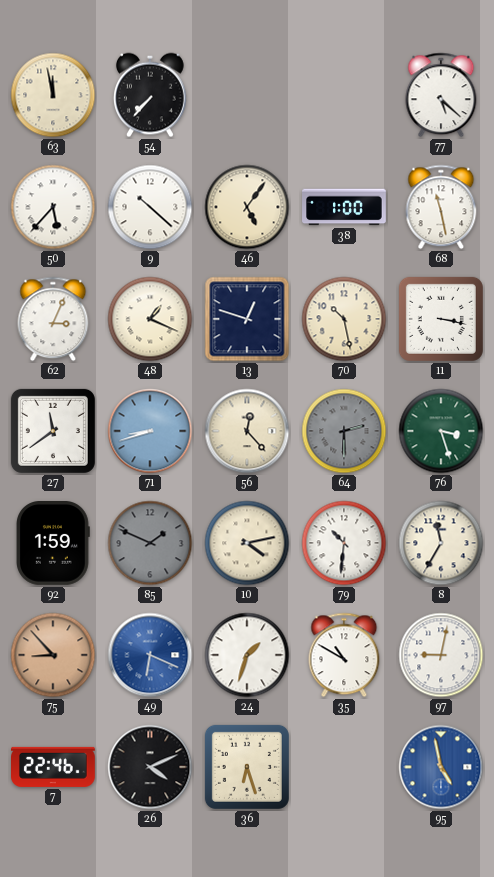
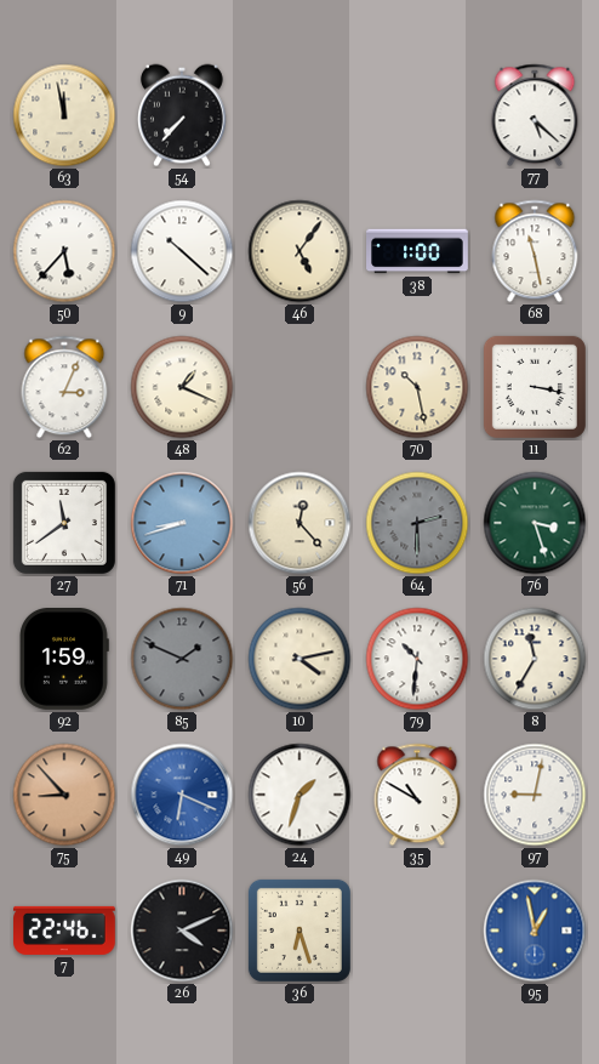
13: 12:48 -> none (247, 319)
95: 4:58 -> 12:58 (535, 931)
